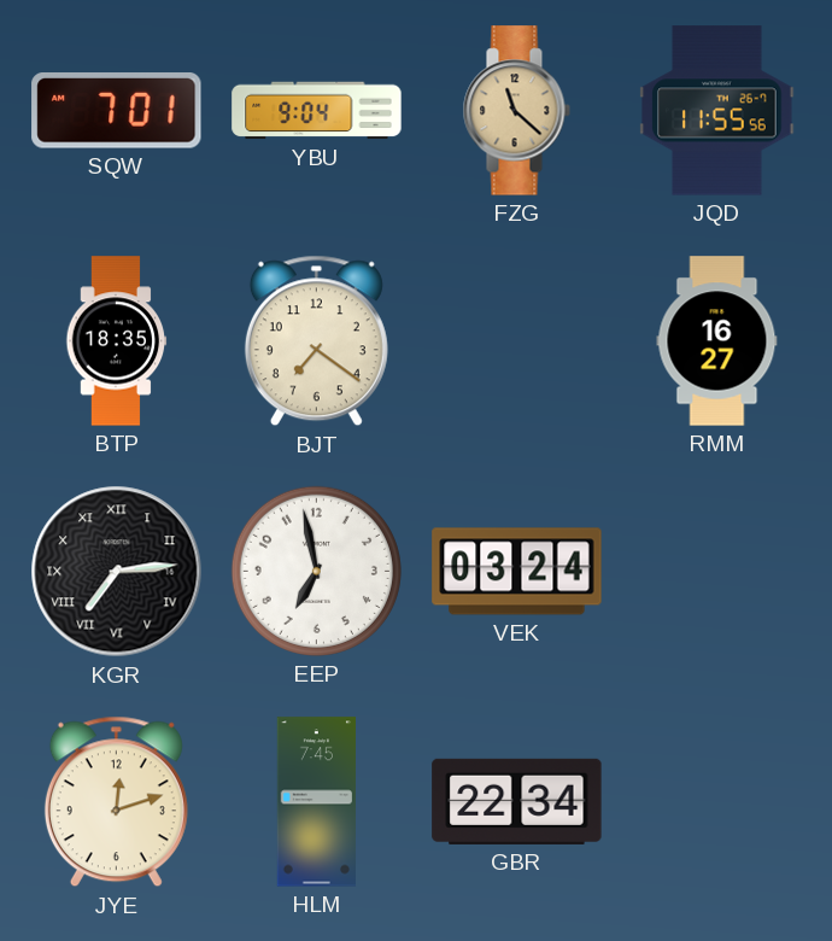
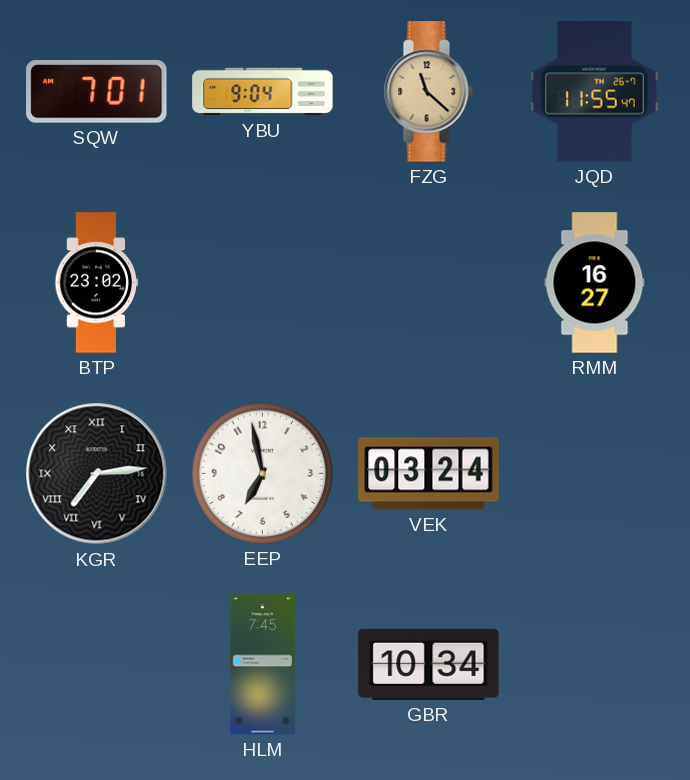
JQD: 11:55:56 -> 11:55:47 (595, 92)
BTP: 18:35 -> 23:02 (97, 283)
BJT: 7:21 -> none (316, 341)
JYE: 12:12 -> none (116, 802)
GBR: 22:34 -> 10:34 (429, 664)
